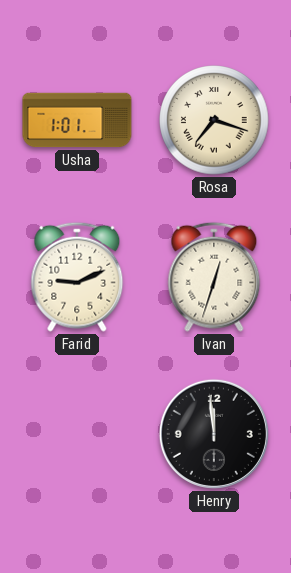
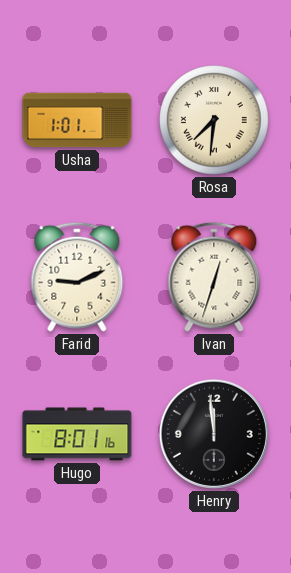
Rosa: 7:18 -> 7:31 (214, 120)
Hugo: none -> 8:01 (77, 434)
